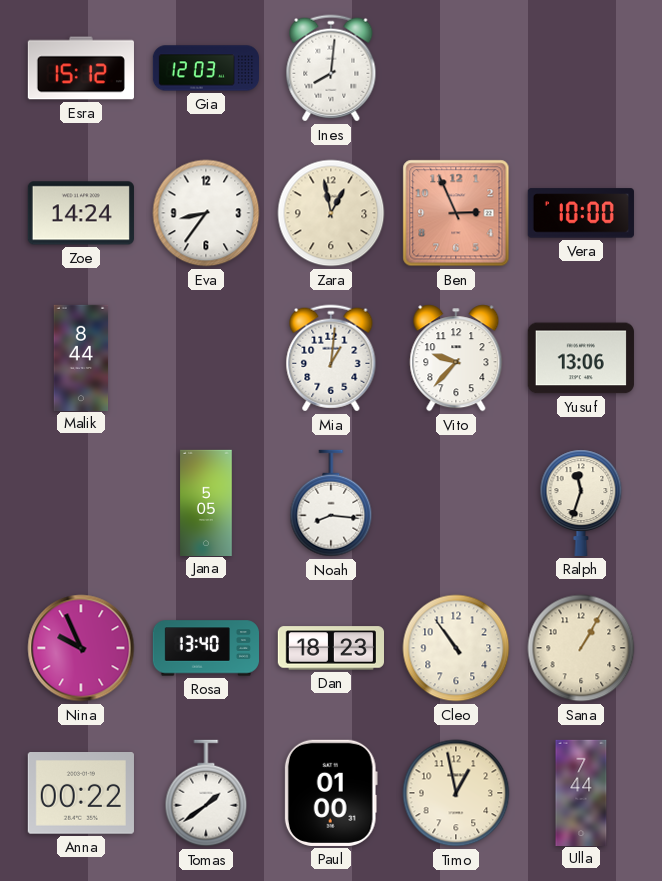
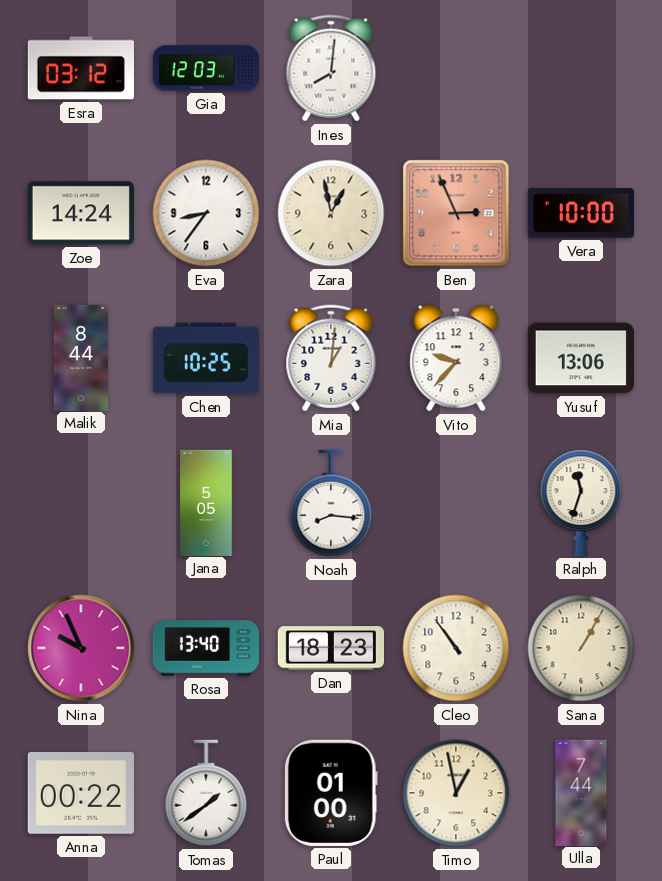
Esra: 15:12 -> 03:12 (80, 68)
Chen: none -> 10:25 (206, 358)
